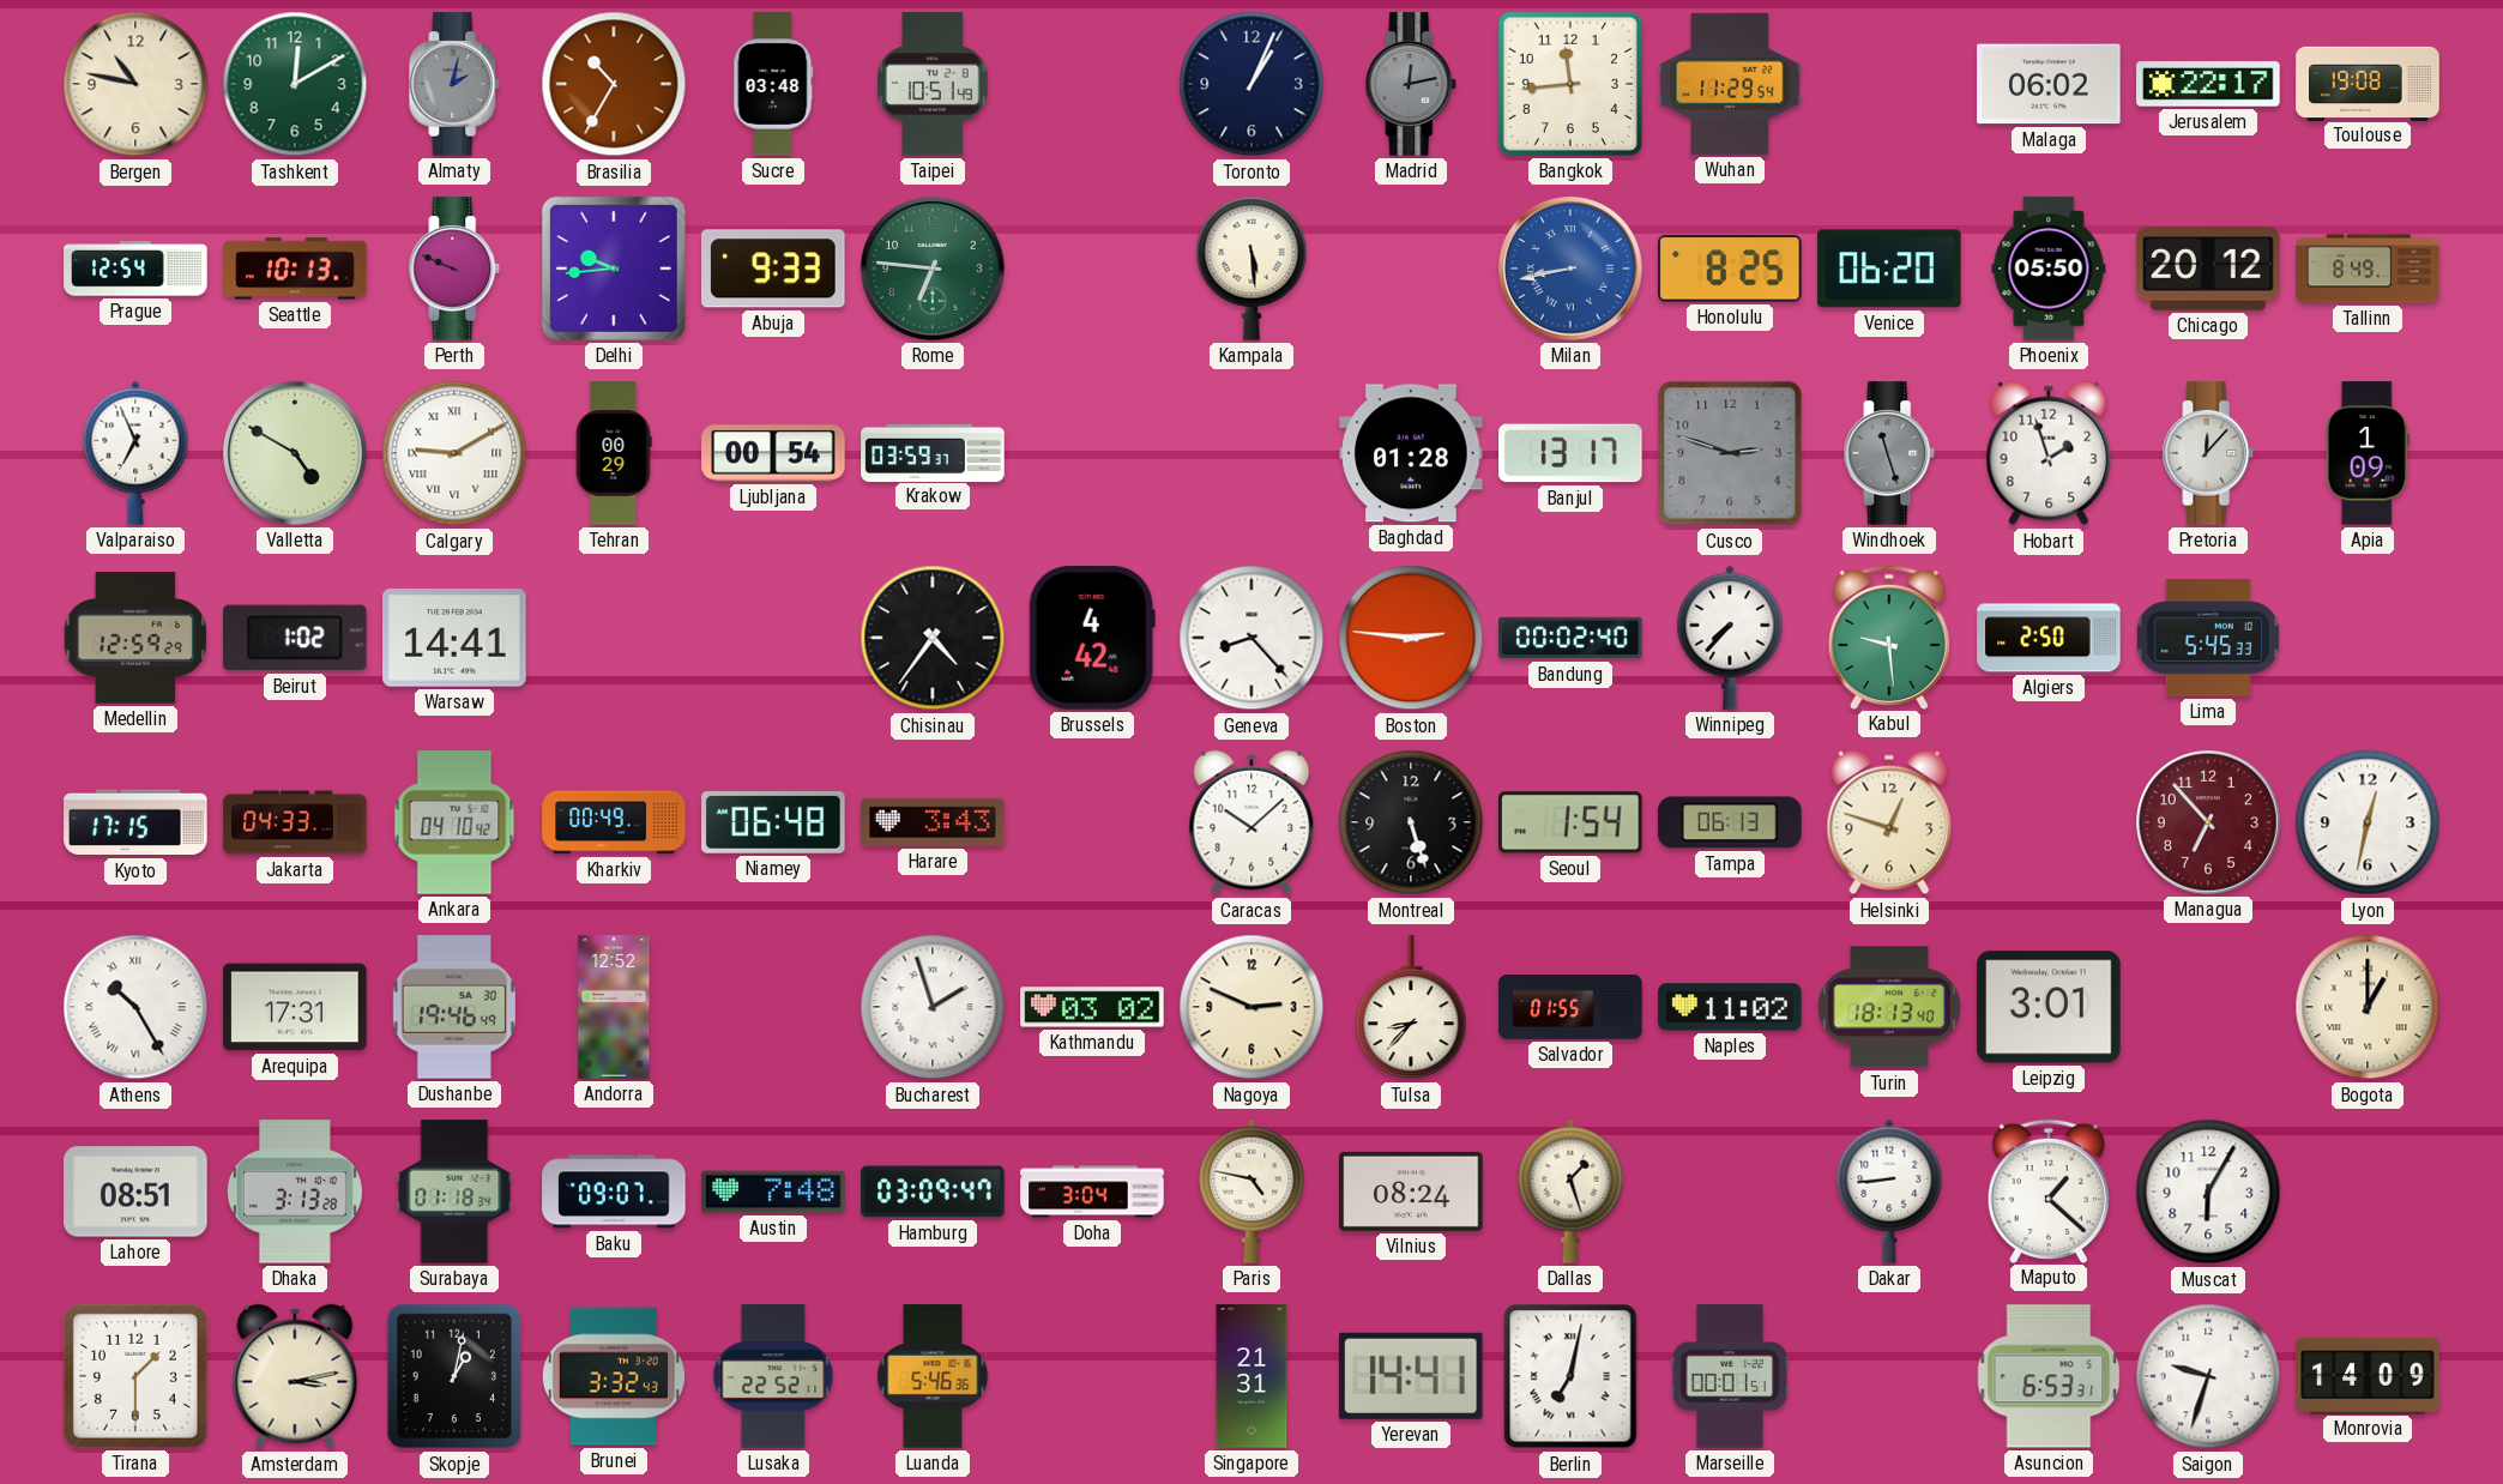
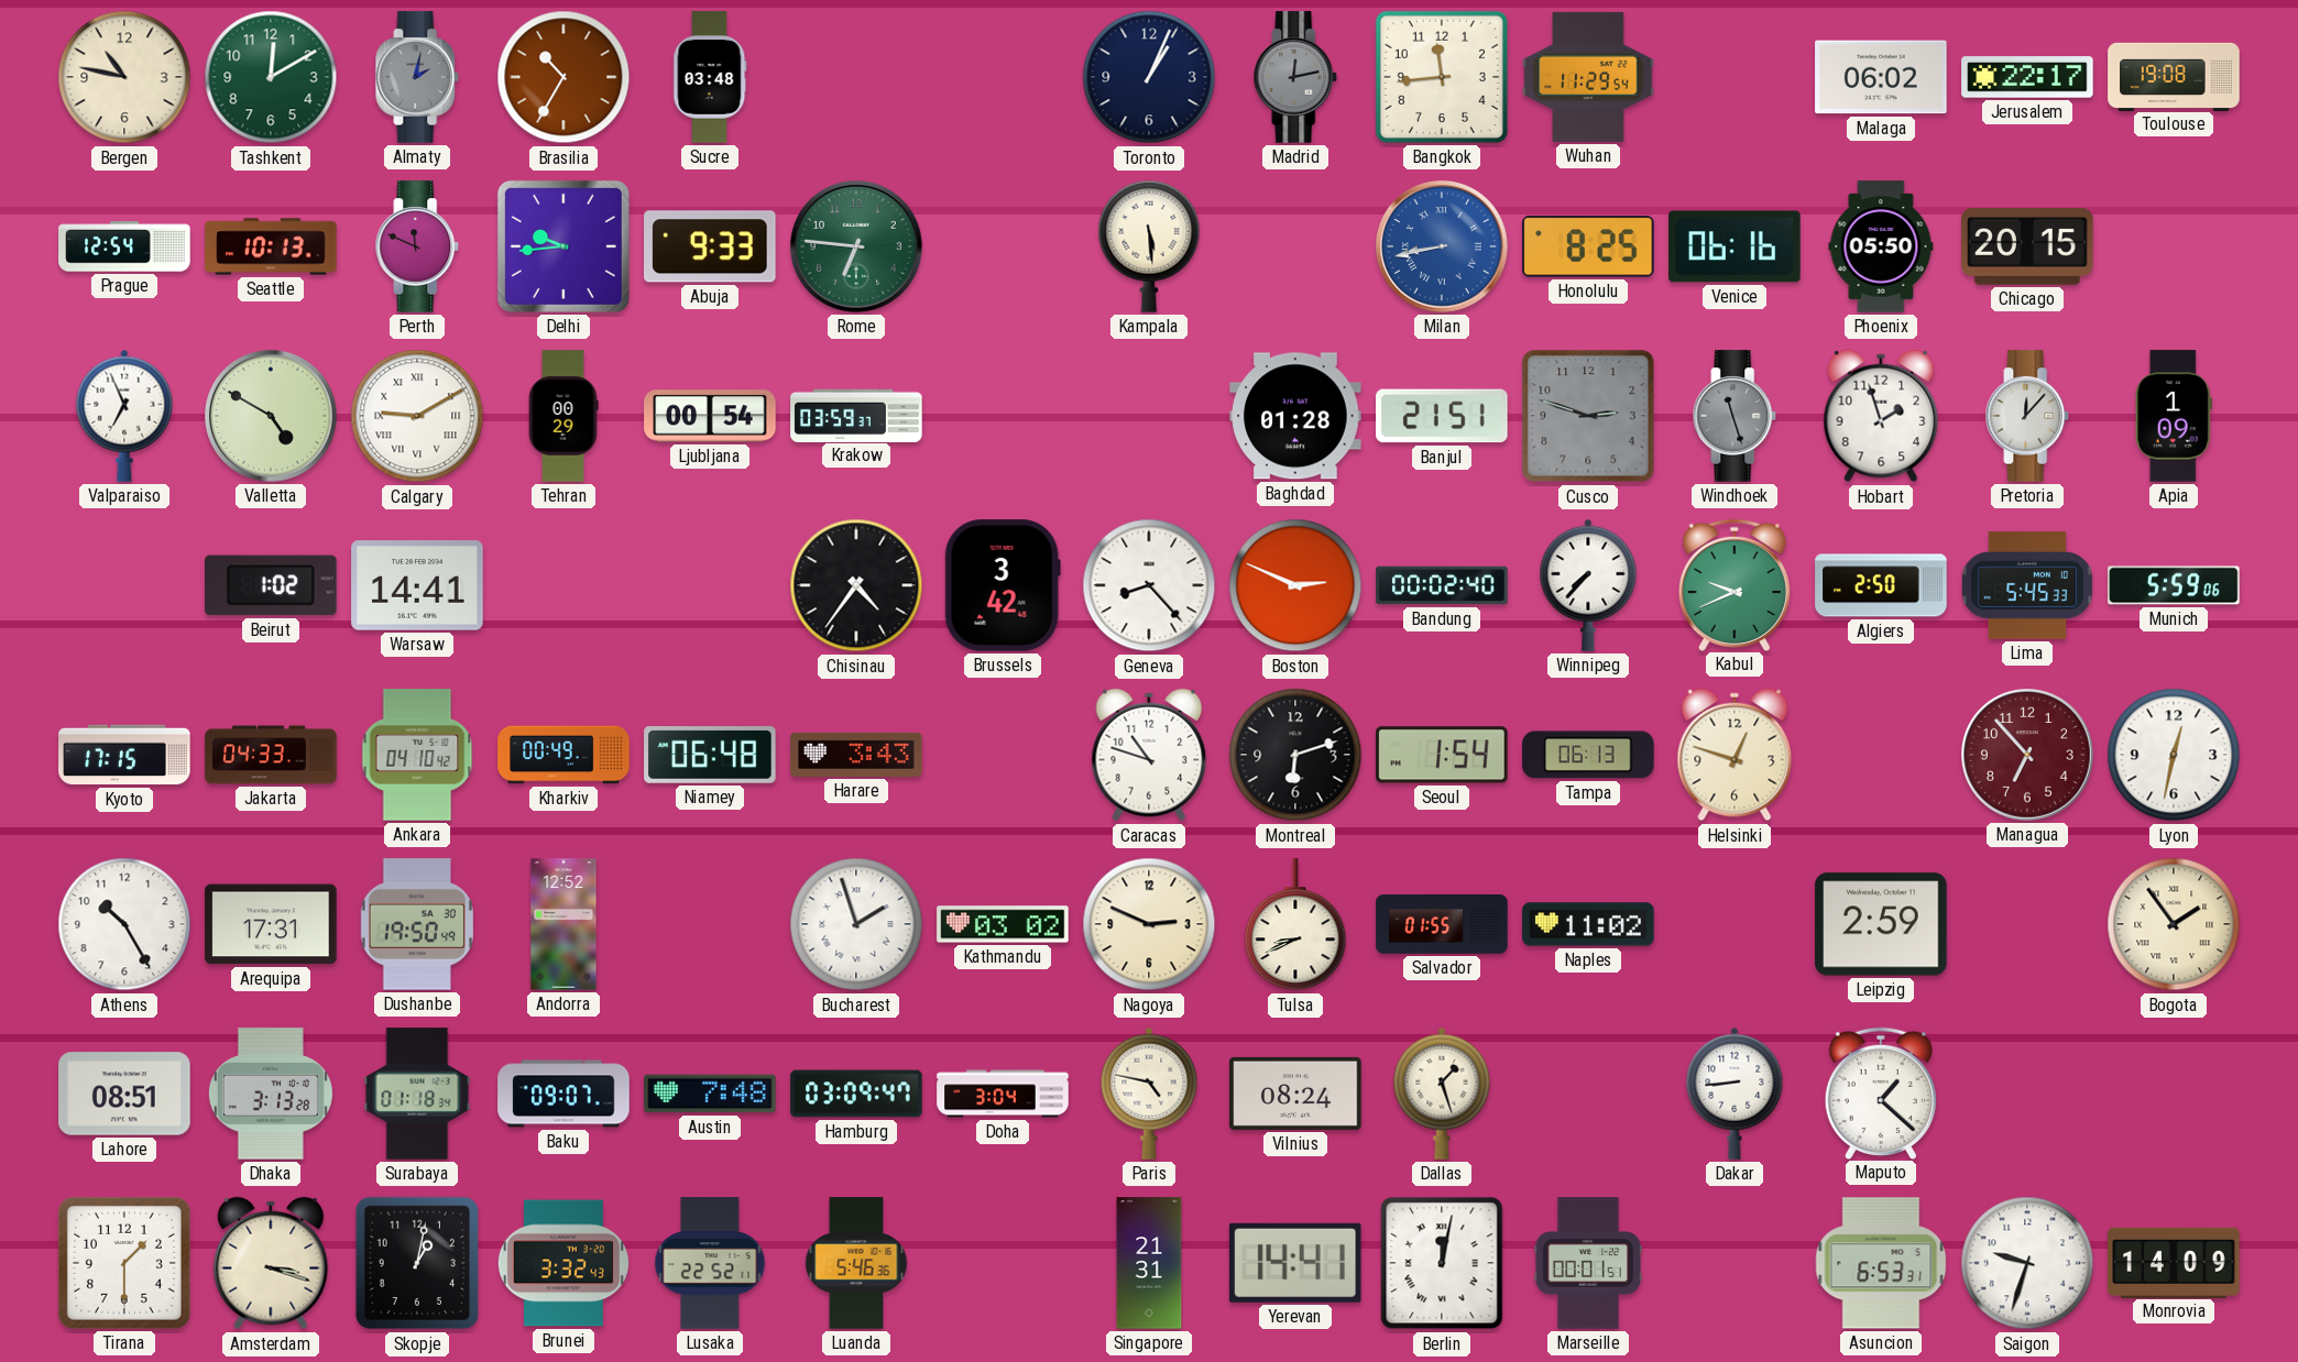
Taipei: 10:51 -> none (933, 84)
Perth: 9:49 -> 11:49 (417, 246)
Venice: 06:20 -> 06:16 (1735, 246)
Chicago: 20:12 -> 20:15 (2027, 246)
Tallinn: 8:49 -> none (2368, 269)
Banjul: 13:17 -> 21:51 (1442, 416)
Medellin: 12:59 -> none (135, 638)
Brussels: 4:42 -> 3:42 (1003, 585)
Boston: 2:46 -> 2:49 (1295, 585)
Kabul: 9:29 -> 9:41 (1735, 584)
Munich: none -> 5:59 (2174, 585)
Caracas: 10:08 -> 10:48 (1149, 755)
Montreal: 5:27 -> 6:12 (1295, 755)
Athens numerals: Roman -> Arabic (124, 924)
Dushanbe: 19:46 -> 19:50 (417, 924)
Tulsa: 8:37 -> 8:41 (1295, 925)
Turin: 18:13 -> none (1889, 1007)
Leipzig: 3:01 -> 2:59 (1881, 924)
Bogota: 1:00 -> 1:54 (2174, 924)
Muscat: 6:05 -> none (2208, 1192)
Amsterdam: 3:13 -> 3:18 (271, 1263)
Berlin: 7:02 -> 12:02 (1442, 1263)
